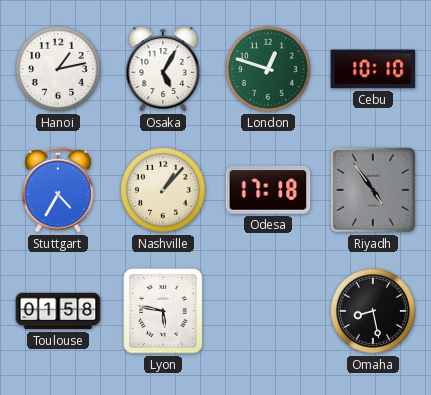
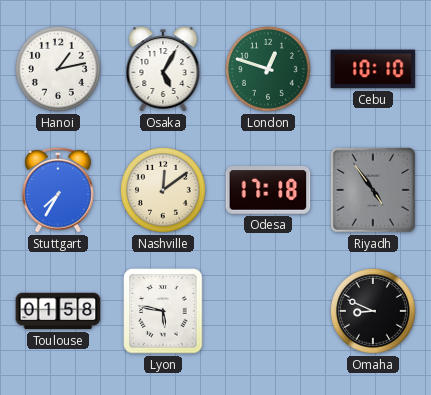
Stuttgart: 4:35 -> 7:35 (59, 190)
Nashville: 1:07 -> 12:09 (164, 191)
Omaha: 8:28 -> 8:49 (374, 312)
